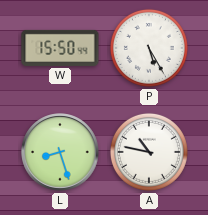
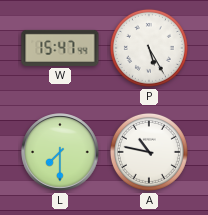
W: 15:50 -> 15:47 (60, 48)
L: 8:27 -> 7:30 (60, 152)
